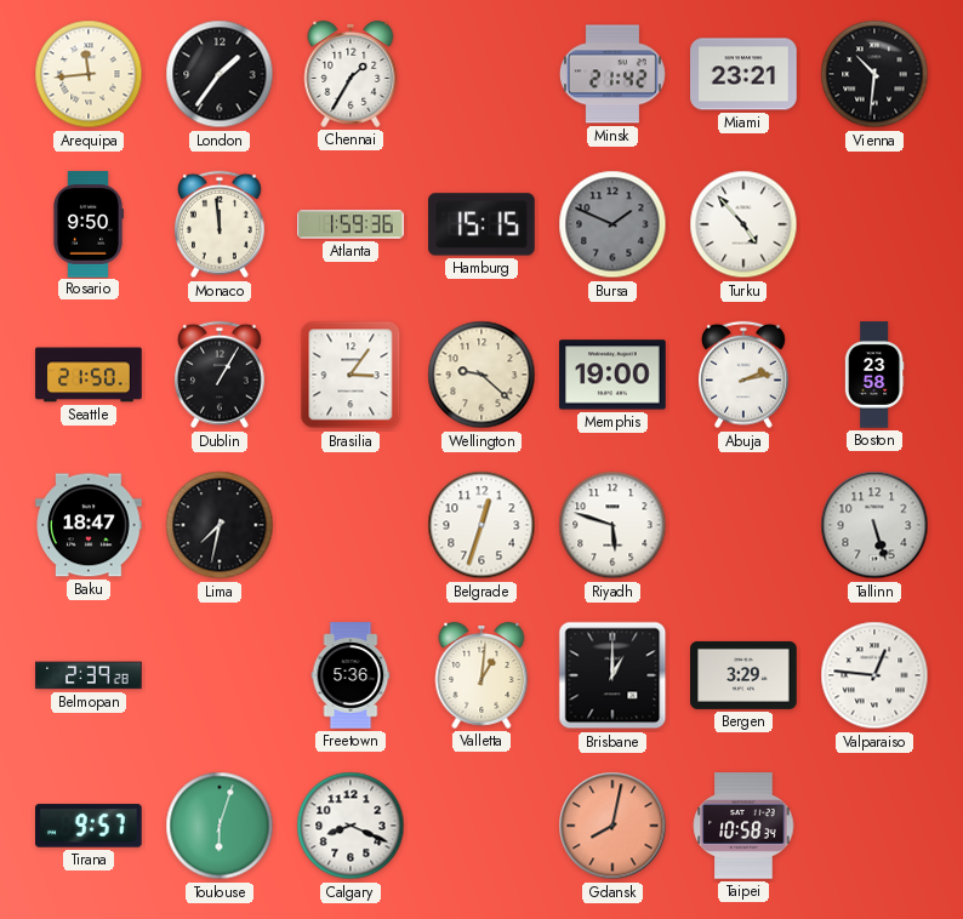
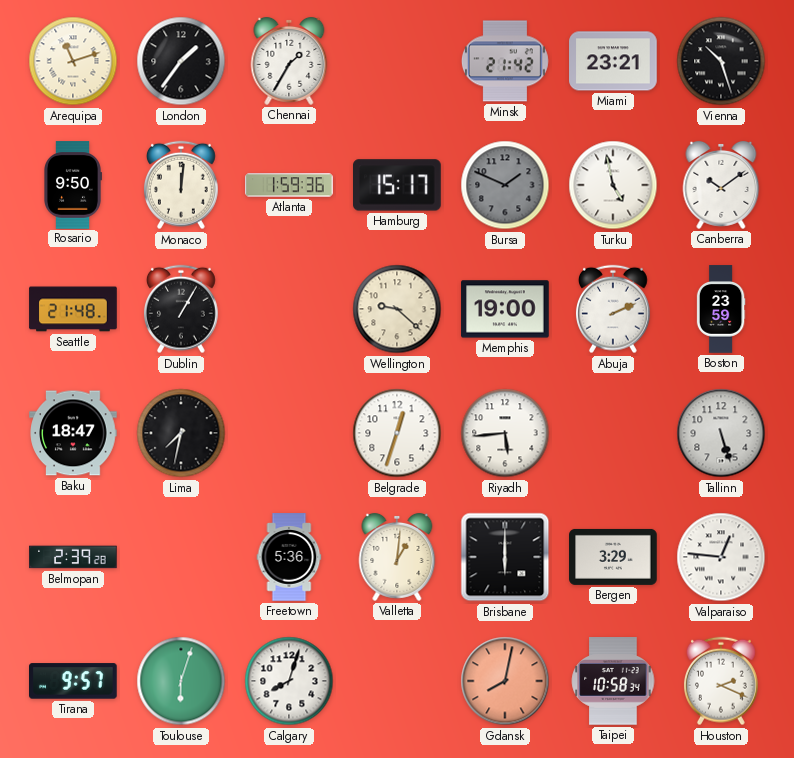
Arequipa: 11:44 -> 11:12 (73, 61)
Vienna: 10:31 -> 10:27 (721, 61)
Monaco: 11:59 -> 12:01 (181, 185)
Hamburg: 15:15 -> 15:17 (397, 185)
Turku: 4:53 -> 4:58 (613, 185)
Canberra: none -> 10:09 (721, 185)
Seattle: 21:50 -> 21:48 (73, 309)
Brasilia: 3:06 -> none (351, 375)
Abuja: 2:13 -> 2:11 (613, 309)
Boston: 23:58 -> 23:59 (721, 309)
Riyadh: 5:48 -> 5:44 (505, 433)
Brisbane: 1:00 -> 6:00 (505, 557)
Calgary: 8:19 -> 8:03 (289, 681)
Houston: none -> 2:19 (721, 681)
